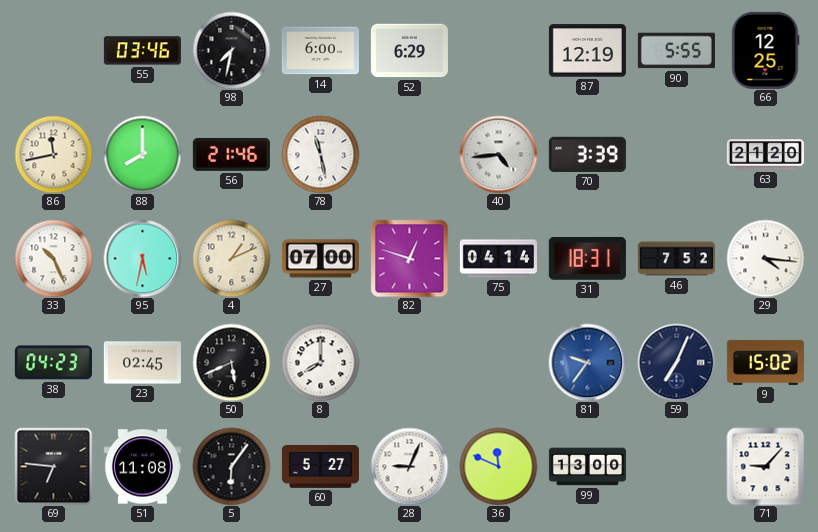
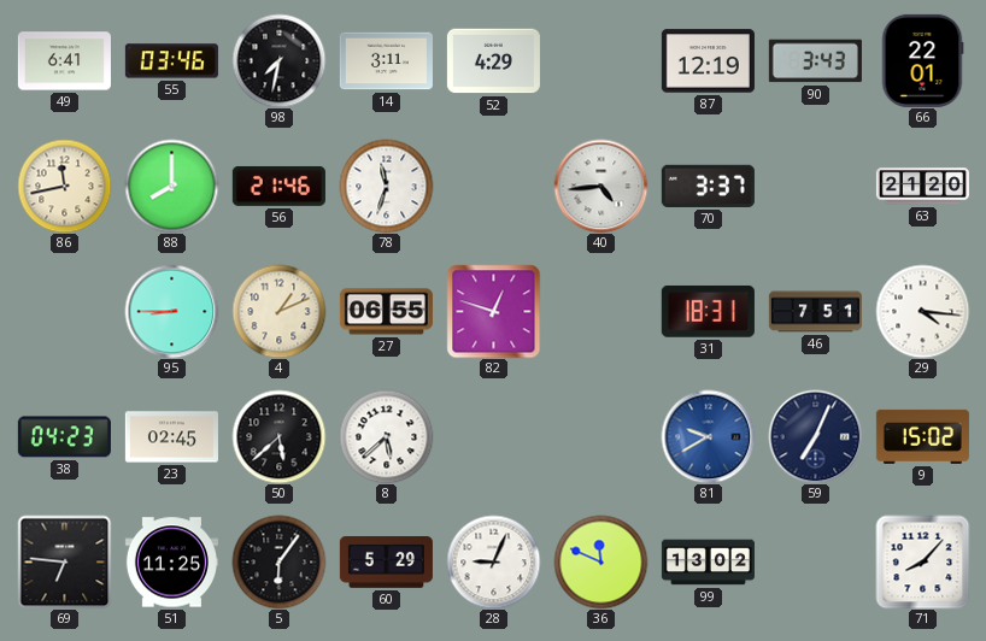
49: none -> 6:41 (64, 61)
14: 6:00 -> 3:11 (386, 61)
52: 6:29 -> 4:29 (493, 61)
90: 5:55 -> 3:43 (815, 61)
66: 12:25 -> 22:01 (922, 60)
78: 11:28 -> 11:33 (386, 186)
70: 3:39 -> 3:37 (708, 186)
33: 10:26 -> none (53, 258)
95: 5:32 -> 8:45 (171, 311)
27: 07:00 -> 06:55 (386, 312)
75: 04:14 -> none (498, 259)
46: 7:52 -> 7:51 (815, 312)
50: 5:41 -> 5:38 (278, 436)
8: 8:00 -> 5:38 (386, 436)
81: 9:36 -> 9:40 (708, 436)
51: 11:08 -> 11:25 (171, 563)
60: 5:27 -> 5:29 (386, 563)
99: 13:00 -> 13:02 (708, 563)
71: 9:07 -> 8:07 (922, 561)
